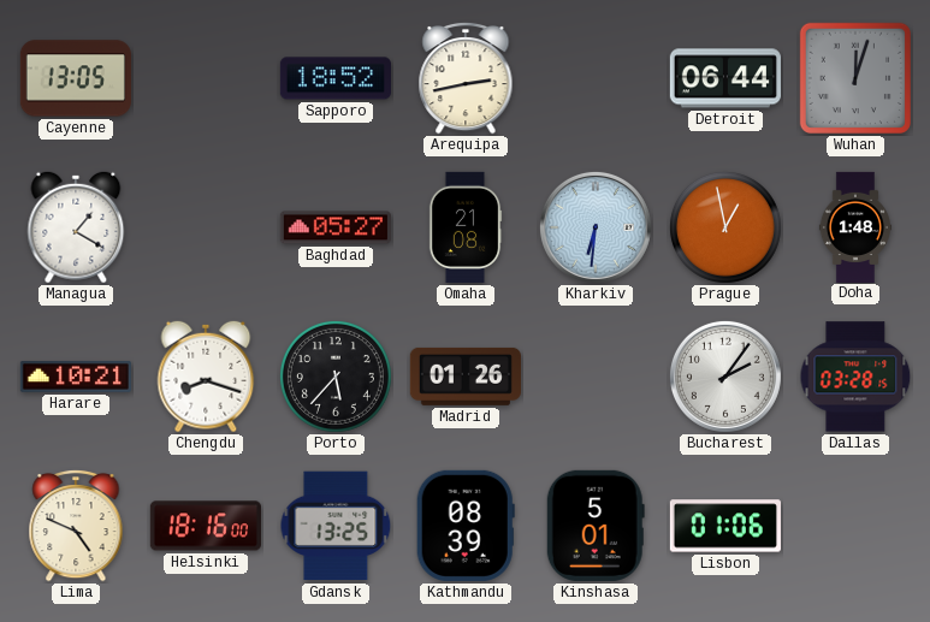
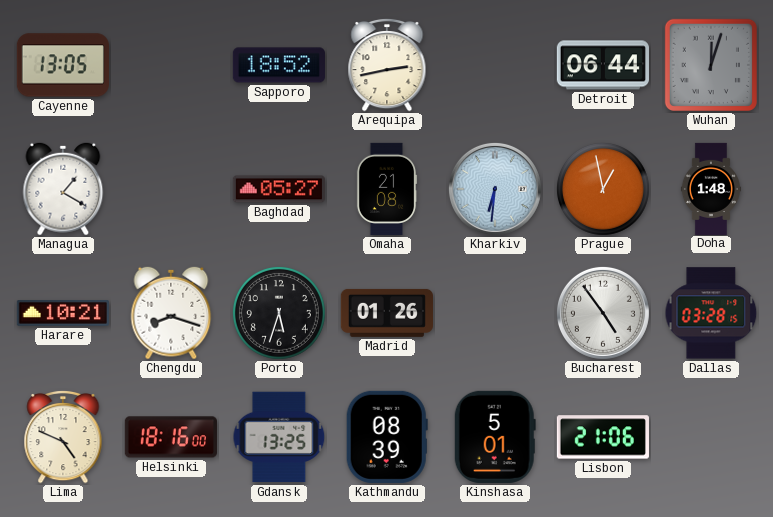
Porto: 5:37 -> 5:33 (279, 313)
Bucharest: 2:06 -> 4:54 (603, 313)
Lisbon: 01:06 -> 21:06 (603, 437)
